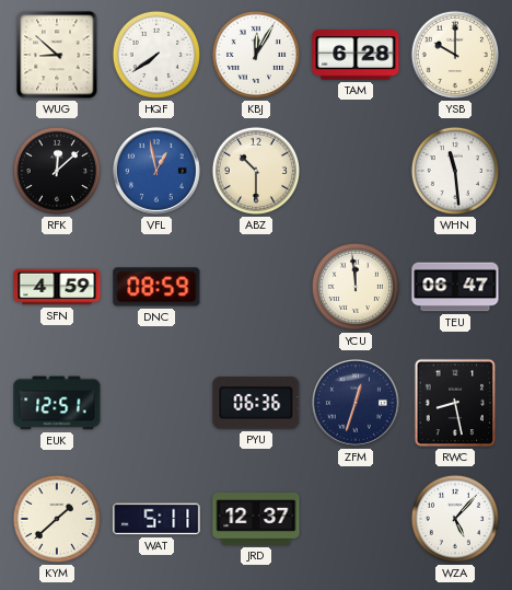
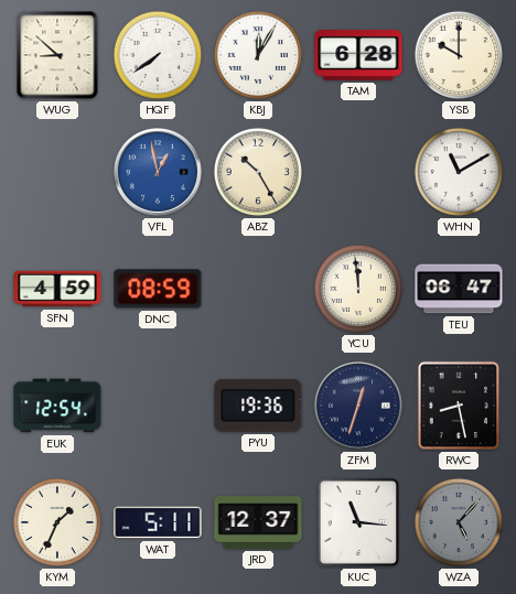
RFK: 12:08 -> none (57, 171)
ABZ: 10:30 -> 10:25 (258, 172)
WHN: 11:29 -> 11:10 (459, 172)
EUK: 12:51 -> 12:54 (57, 406)
PYU: 06:36 -> 19:36 (258, 406)
KYM: 1:38 -> 1:34 (57, 522)
KUC: none -> 11:16 (358, 522)
WZA dial: white -> grey (459, 522)
